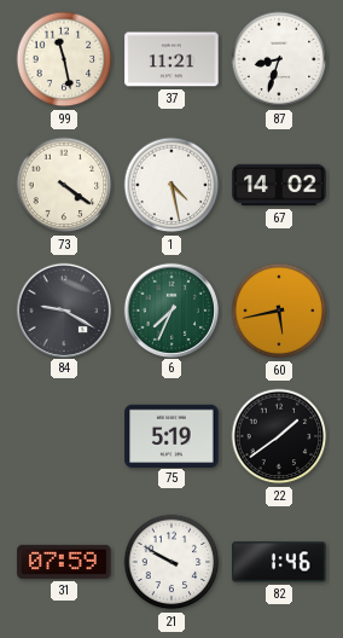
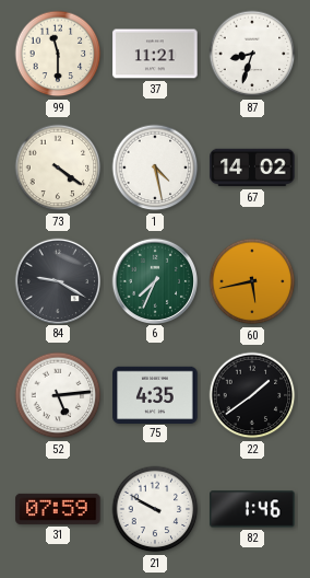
99: 11:28 -> 11:30 (58, 54)
52: none -> 5:14 (58, 395)
75: 5:19 -> 4:35 (155, 394)
